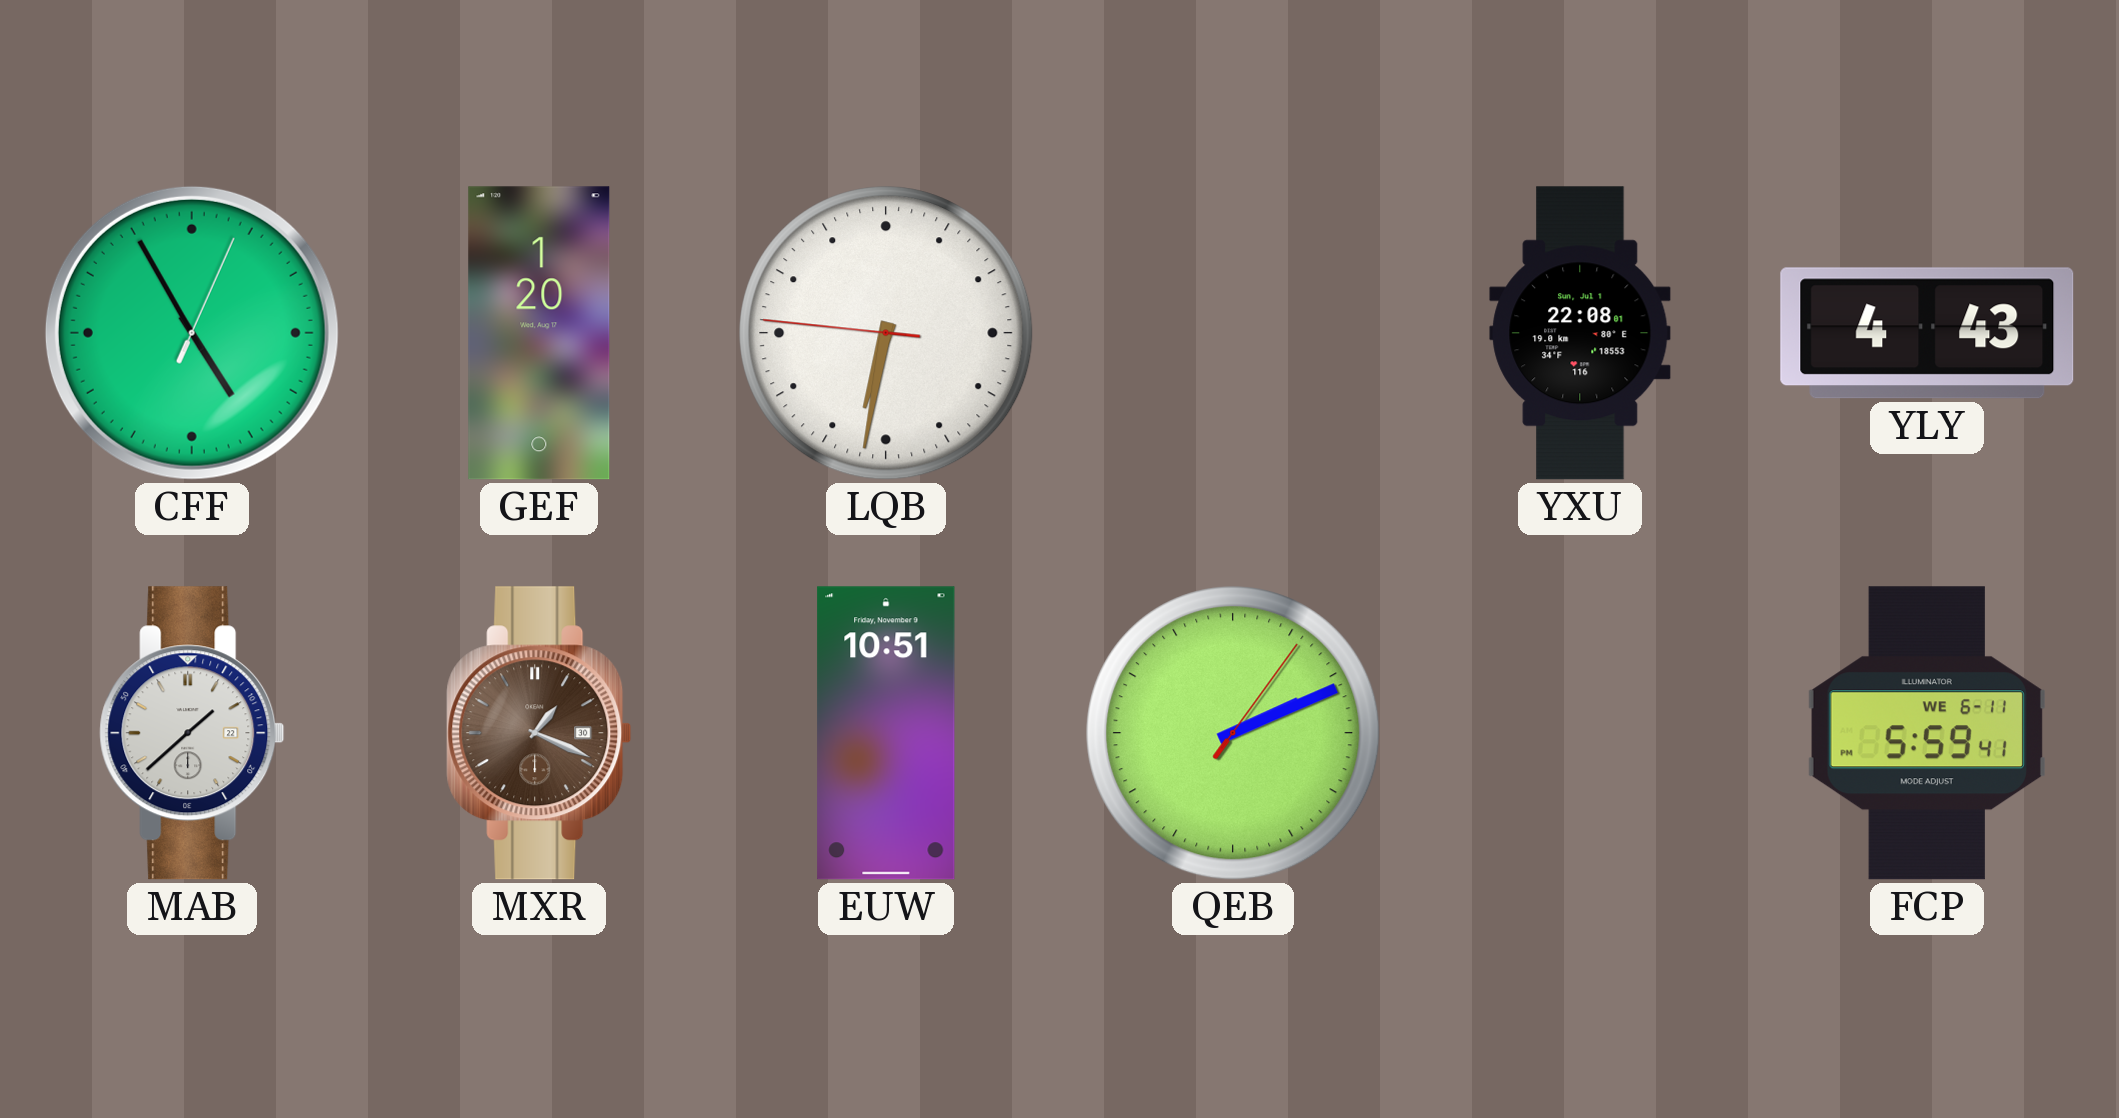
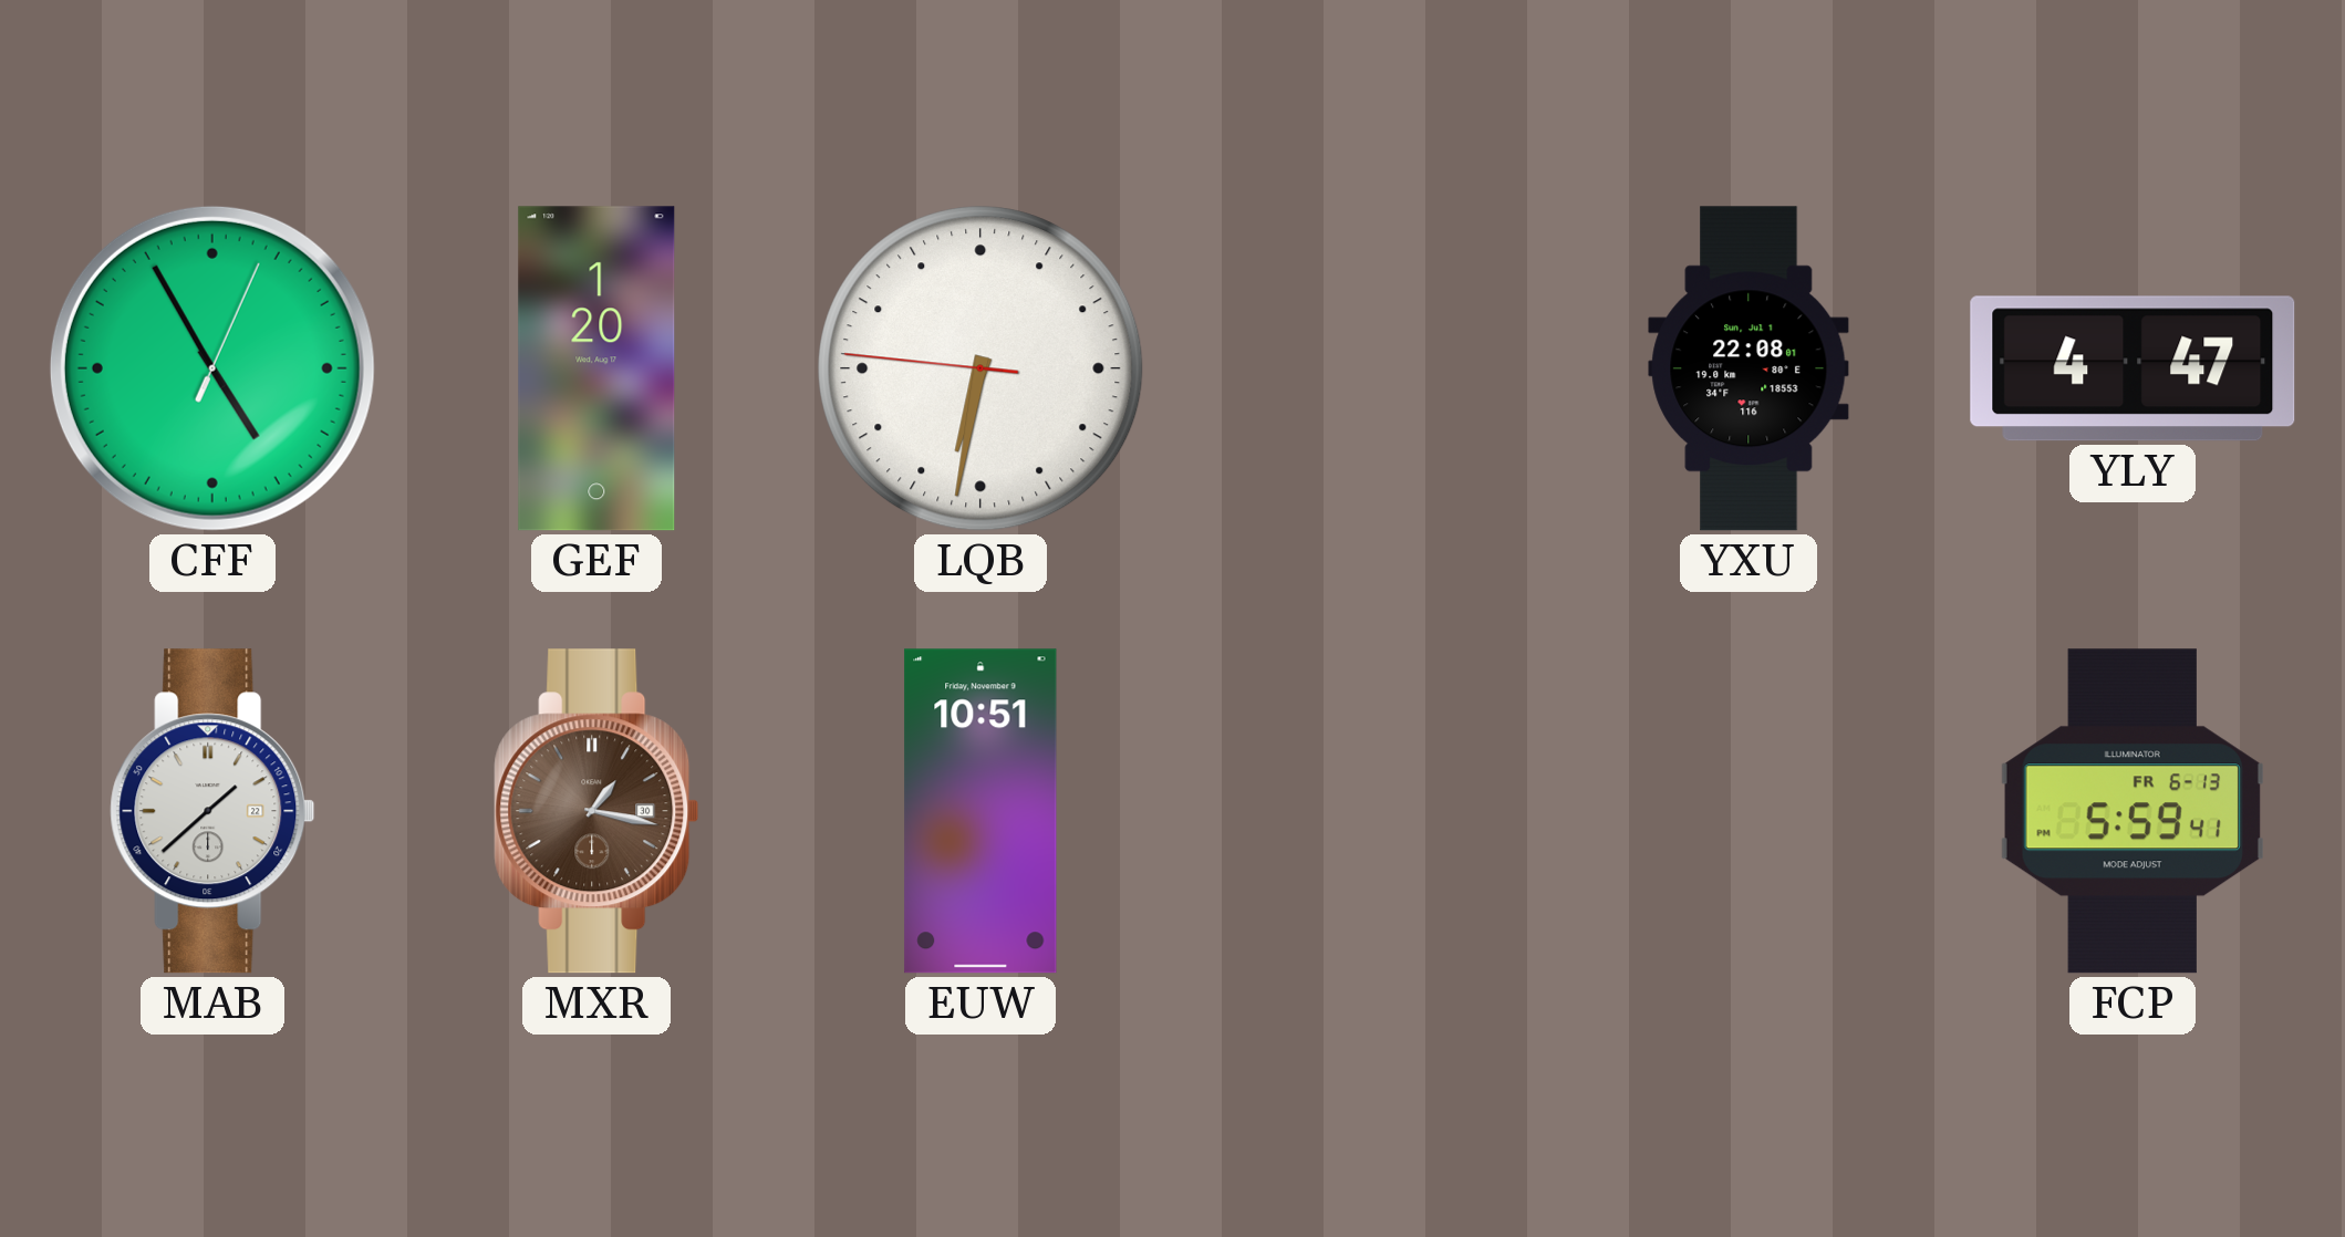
YLY: 4:43 -> 4:47 (2133, 368)
MXR: 1:19 -> 1:17 (596, 811)
QEB: 2:11 -> none (1233, 733)
FCP date: WE 6-11 -> FR 6-13 (2133, 811)
